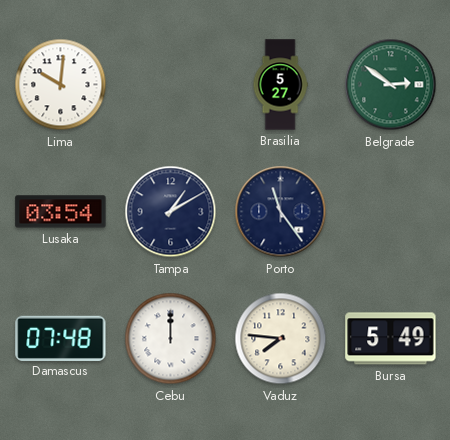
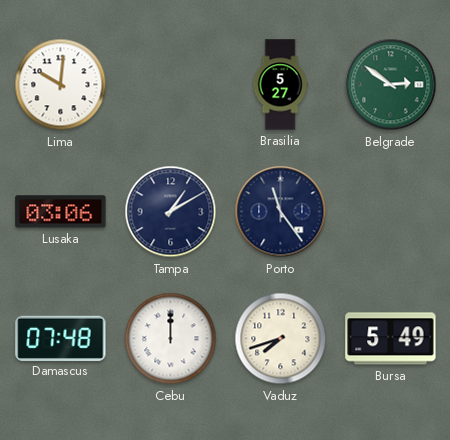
Lusaka: 03:54 -> 03:06 (61, 212)
Vaduz: 7:46 -> 7:42 (281, 339)
